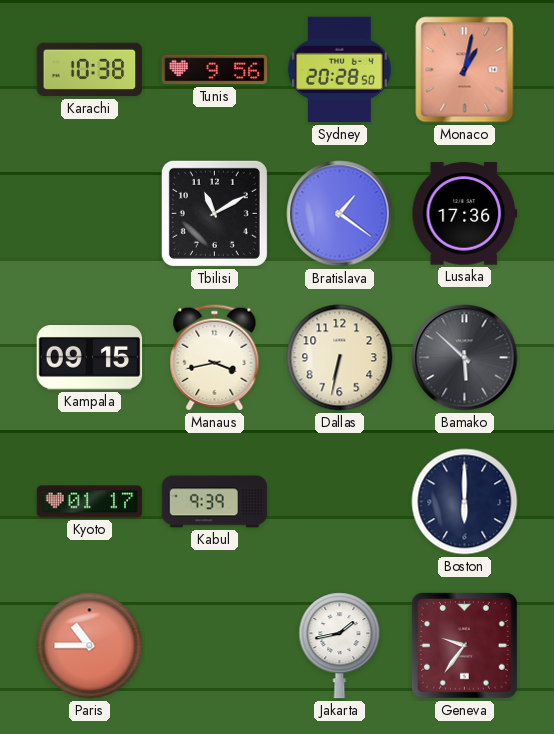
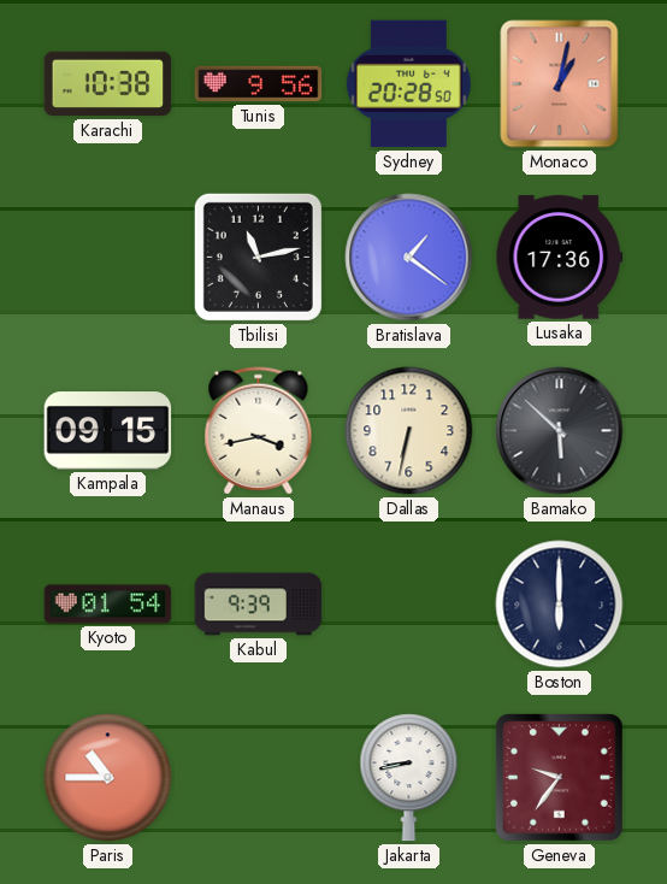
Tbilisi: 11:10 -> 11:13 (258, 257)
Kyoto: 01:17 -> 01:54 (108, 605)
Jakarta: 1:43 -> 8:43 (409, 778)
